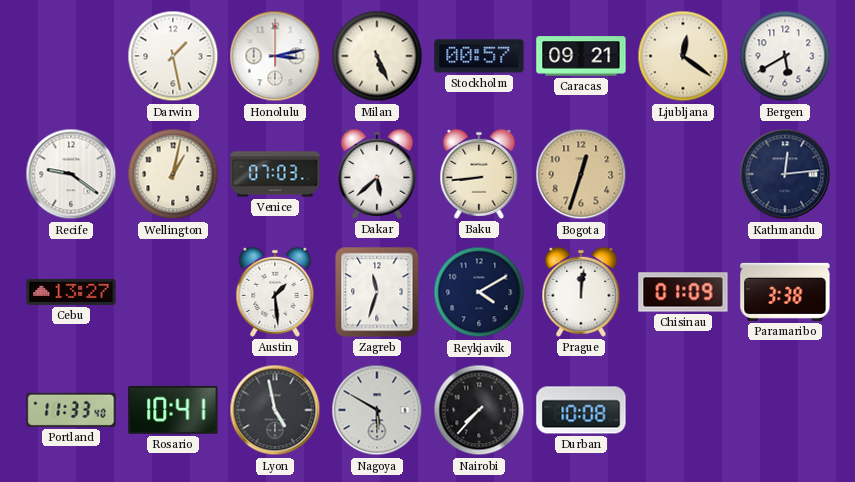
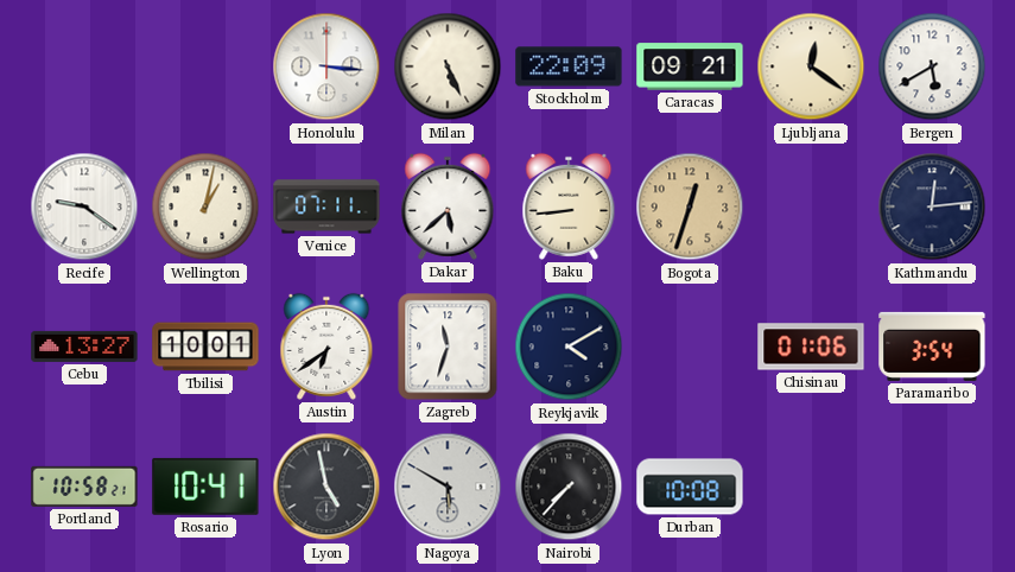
Darwin: 1:28 -> none (173, 56)
Honolulu: 3:13 -> 3:16 (326, 66)
Stockholm: 00:57 -> 22:09 (569, 66)
Venice: 07:03 -> 07:11 (326, 206)
Tbilisi: none -> 10:01 (205, 347)
Austin: 1:29 -> 6:39 (326, 347)
Prague: 12:01 -> none (581, 292)
Chisinau: 01:09 -> 01:06 (811, 347)
Paramaribo: 3:38 -> 3:54 (932, 347)
Portland: 11:33 -> 10:58 (84, 487)
